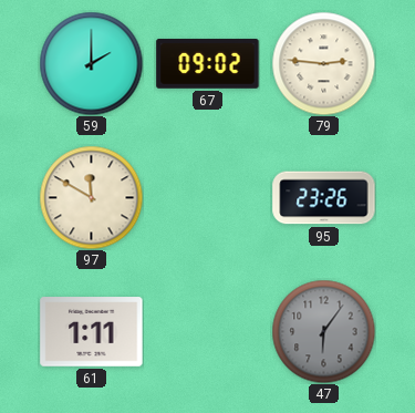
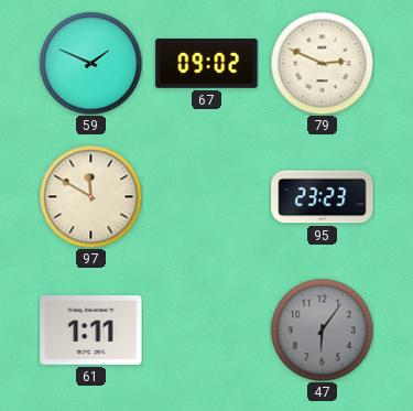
59: 2:00 -> 1:49 (90, 63)
79: 2:46 -> 2:49 (322, 63)
95: 23:26 -> 23:23 (323, 197)
